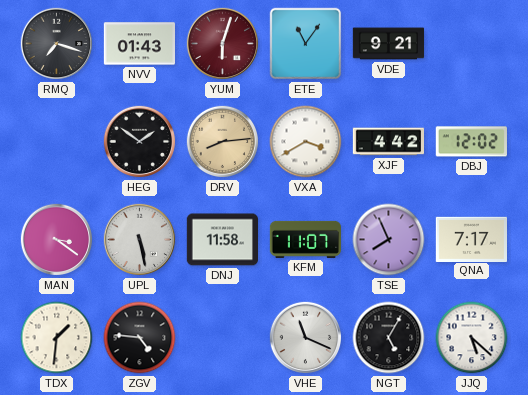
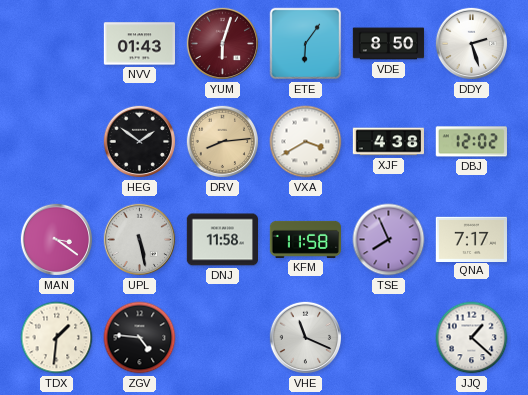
RMQ: 7:18 -> none (57, 44)
ETE: 11:06 -> 6:06 (306, 44)
VDE: 9:21 -> 8:50 (389, 44)
DDY: none -> 2:27 (472, 44)
XJF: 4:42 -> 4:38 (389, 142)
KFM: 11:07 -> 11:58 (306, 239)
NGT: 5:05 -> none (389, 338)
JJQ: 5:22 -> 1:22 (472, 338)
